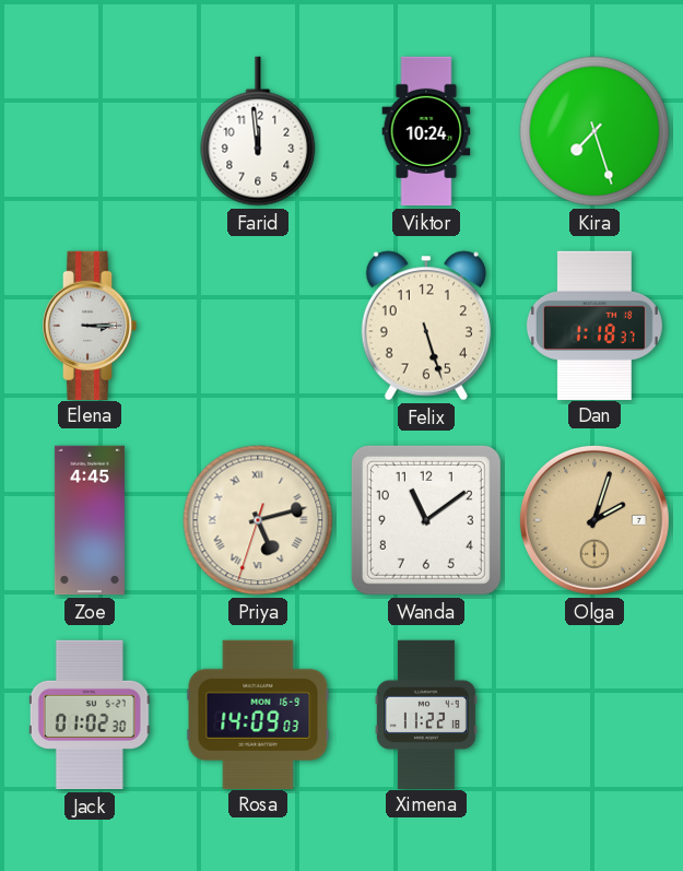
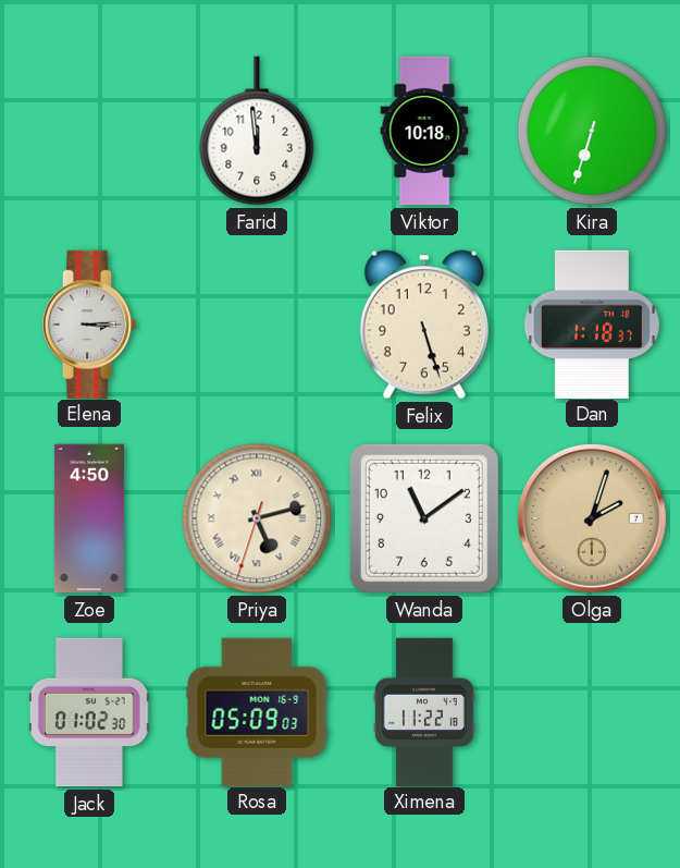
Viktor: 10:24 -> 10:18 (424, 131)
Kira: 7:27 -> 6:33 (592, 131)
Zoe: 4:45 -> 4:50 (89, 518)
Rosa: 14:09 -> 05:09 (257, 711)
